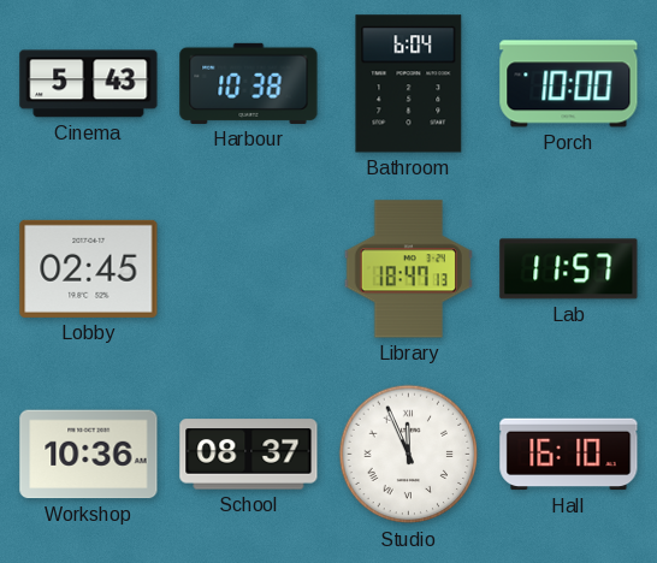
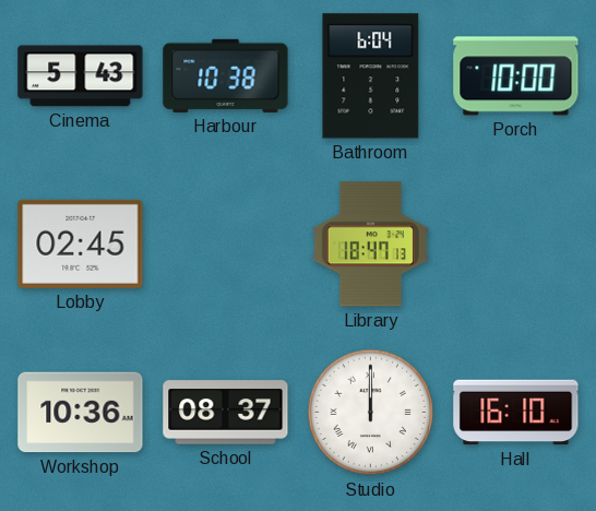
Lab: 11:57 -> none (569, 269)
Studio: 11:56 -> 12:00 (371, 413)
